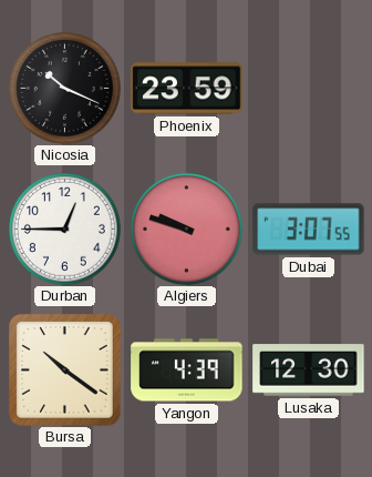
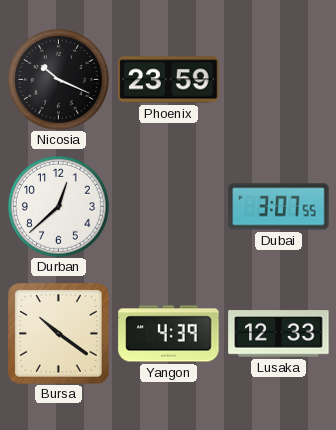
Durban: 12:45 -> 12:38 (59, 207)
Algiers: 9:48 -> none (187, 230)
Lusaka: 12:30 -> 12:33 (279, 334)
